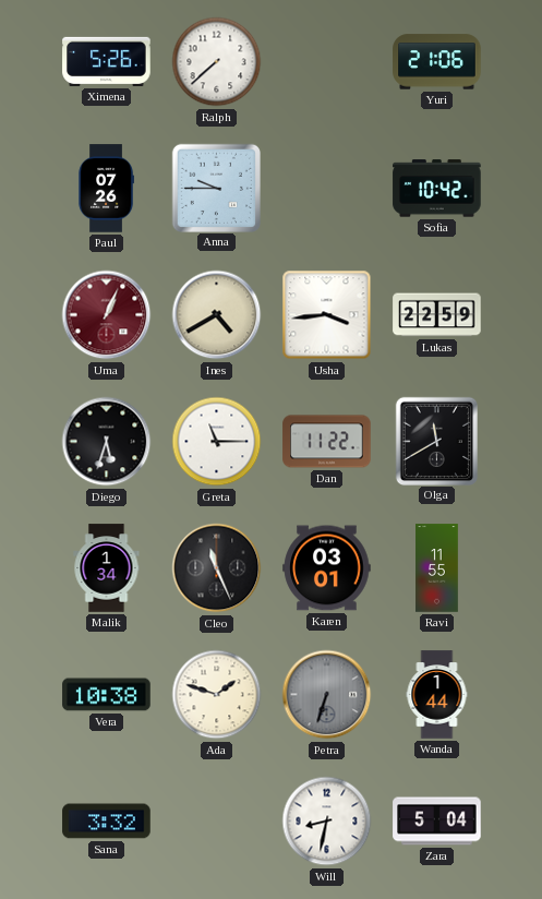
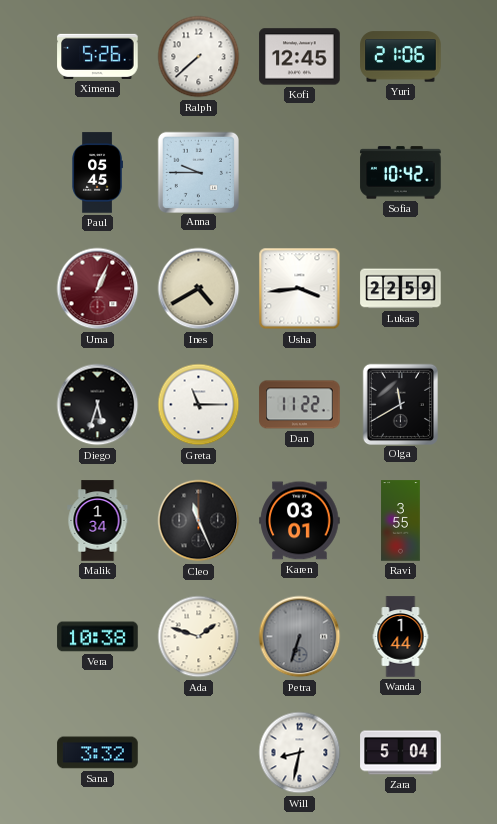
Kofi: none -> 12:45 (300, 57)
Paul: 07:26 -> 05:45 (97, 173)
Ravi: 11:55 -> 3:55 (401, 521)
